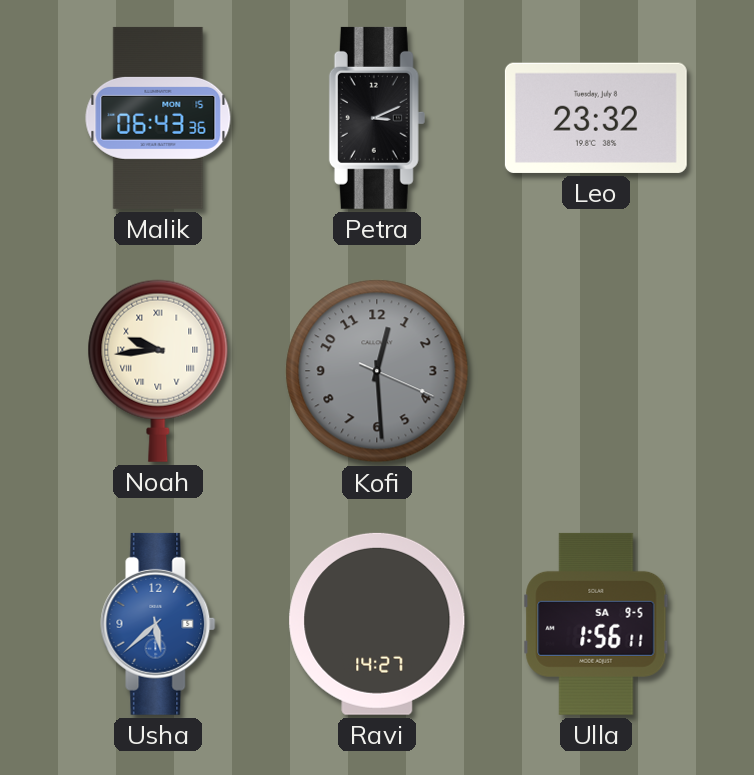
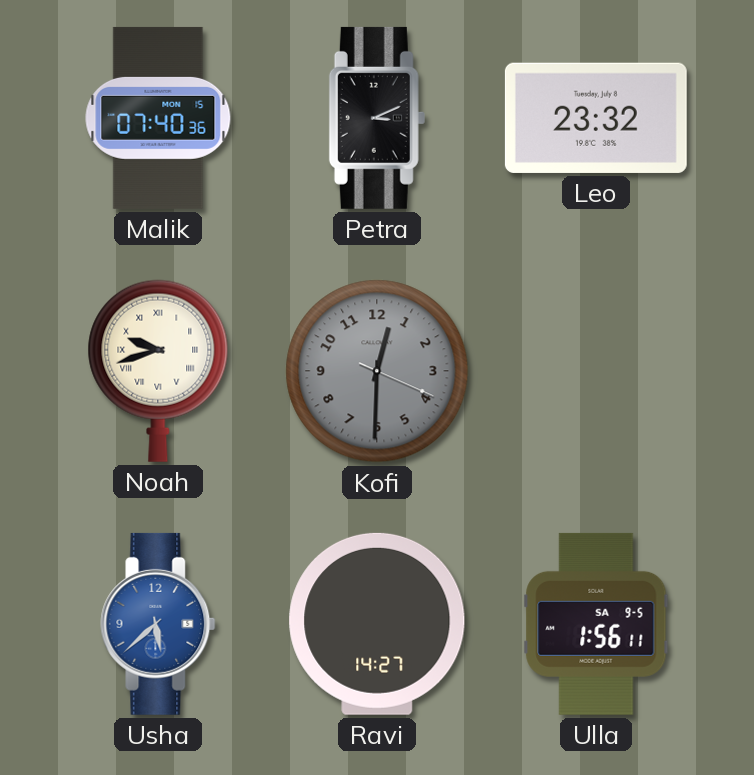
Malik: 06:43 -> 07:40 (158, 118)
Noah: 9:44 -> 9:42 (158, 371)
Kofi: 12:29 -> 12:30 (377, 371)
